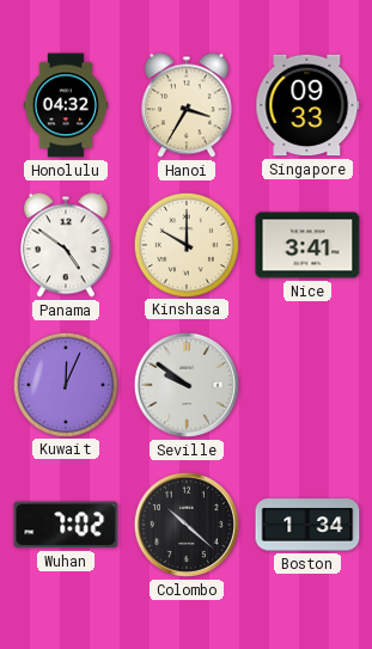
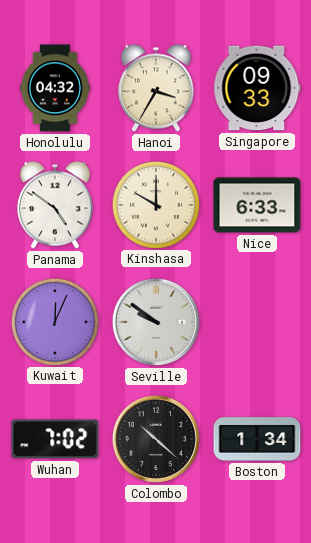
Nice: 3:41 -> 6:33 (257, 205)
